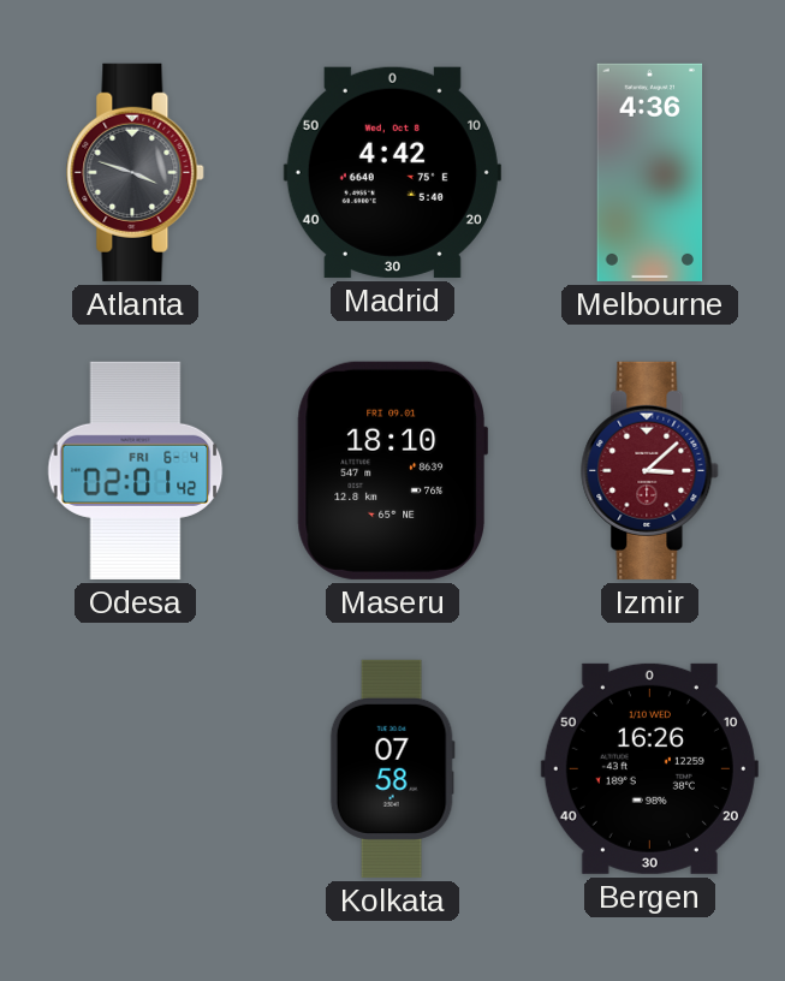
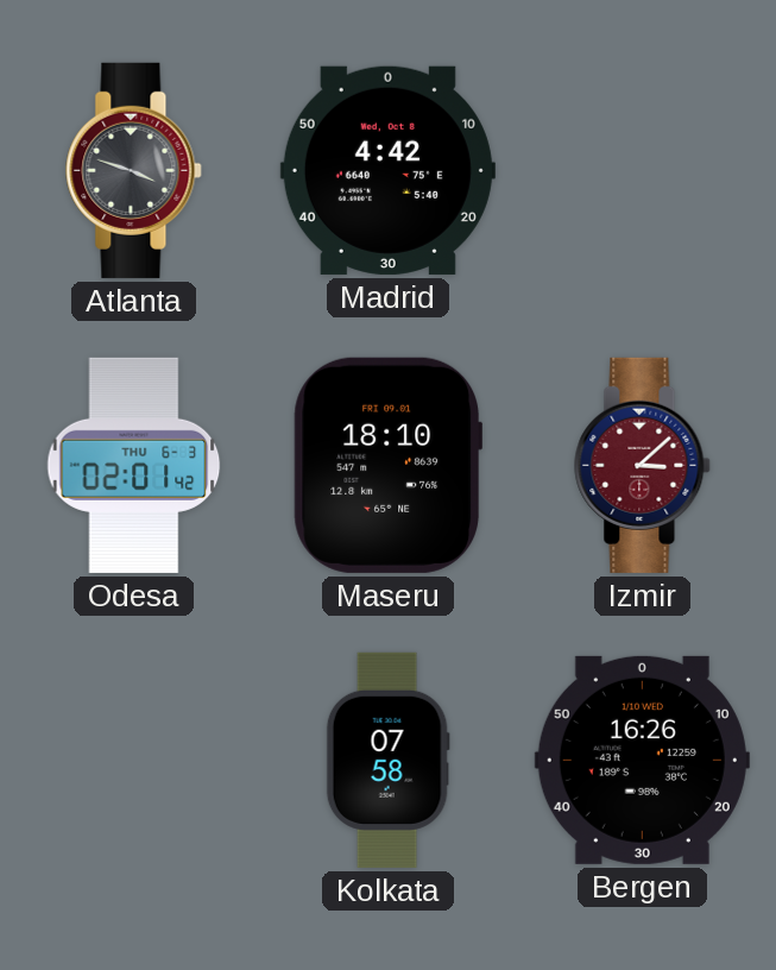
Melbourne: 4:36 -> none (650, 172)
Odesa date: FRI 6-4 -> THU 6-3 (134, 465)
